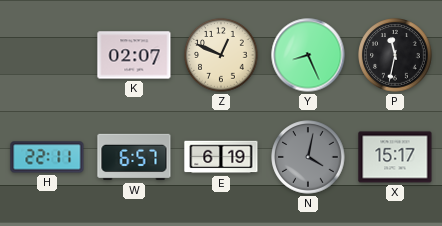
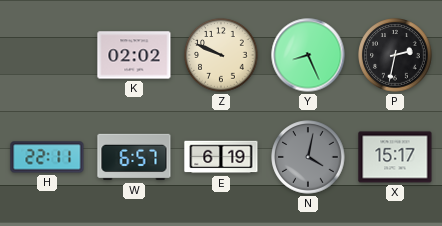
K: 02:07 -> 02:02 (134, 55)
Z: 12:49 -> 9:49 (221, 55)
P: 11:32 -> 2:32 (395, 55)
